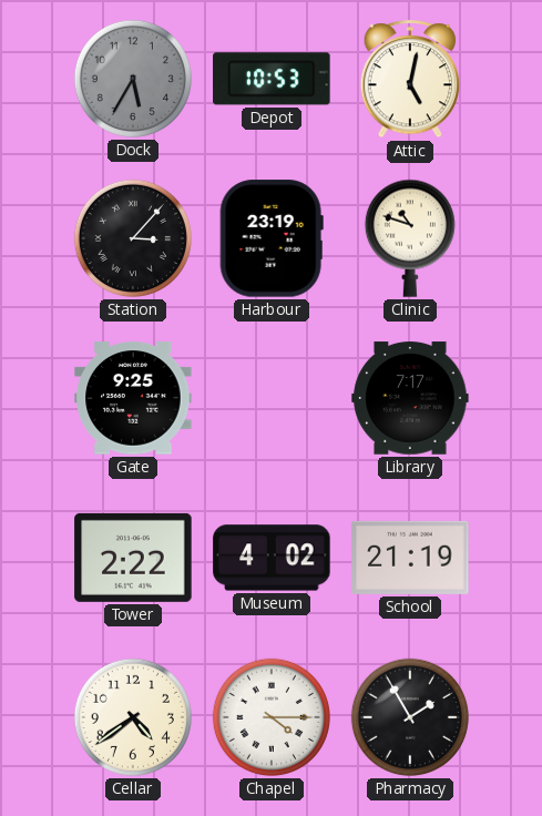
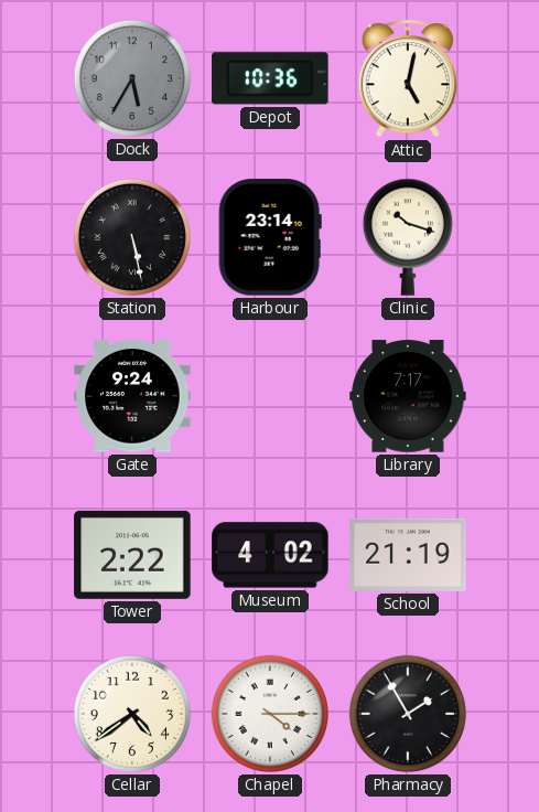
Depot: 10:53 -> 10:36 (270, 78)
Station: 3:07 -> 5:28 (132, 237)
Harbour: 23:19 -> 23:14 (270, 237)
Clinic: 10:48 -> 10:18 (408, 237)
Gate: 9:25 -> 9:24 (132, 396)
